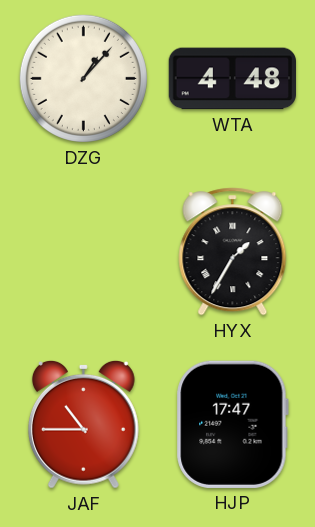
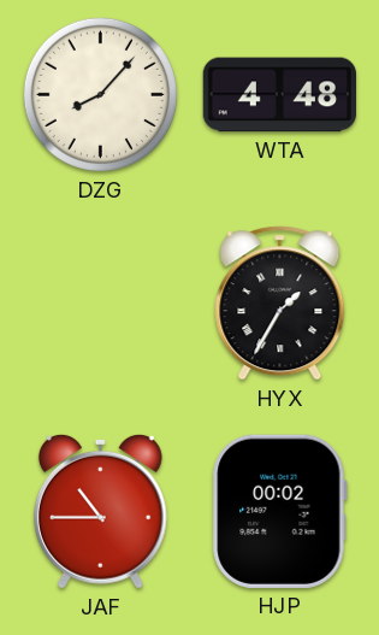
DZG: 1:07 -> 8:07 (100, 94)
HJP: 17:47 -> 00:02 (279, 511)
